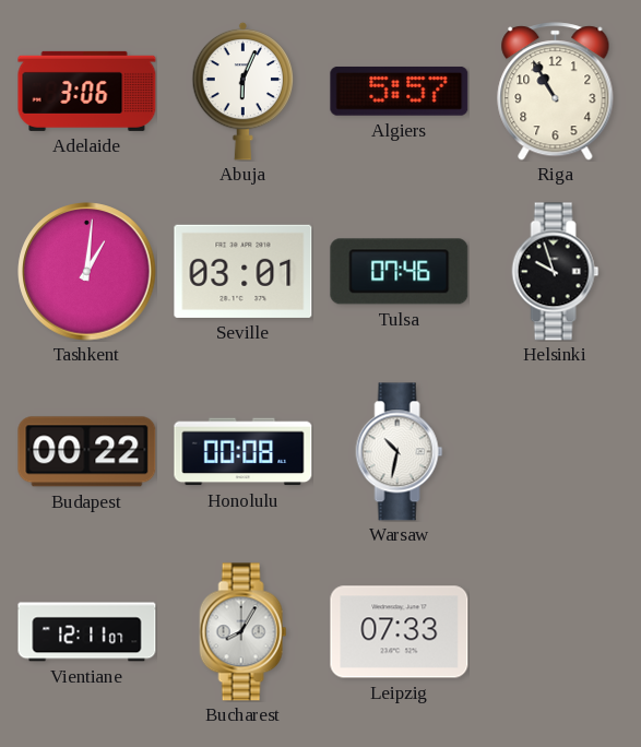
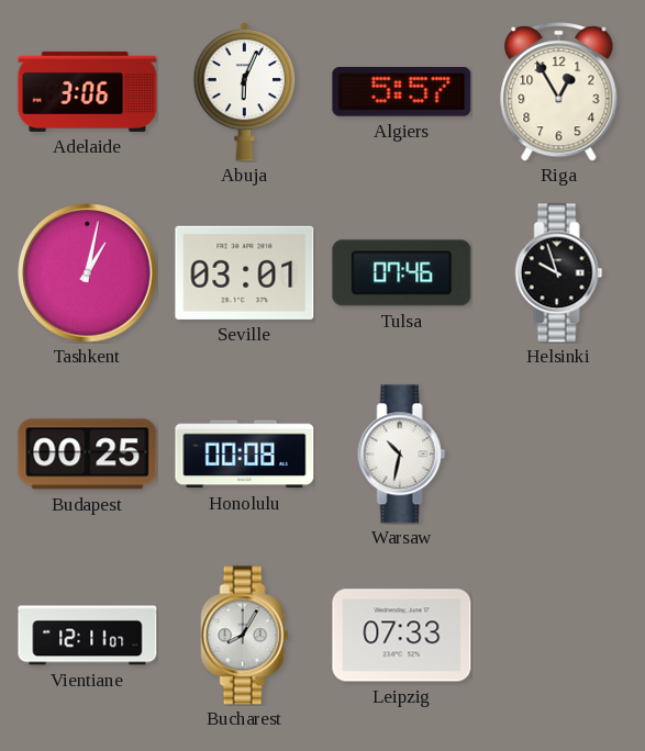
Riga: 10:55 -> 12:55 (559, 92)
Tashkent: 1:01 -> 1:02 (88, 273)
Budapest: 00:22 -> 00:25 (88, 455)
